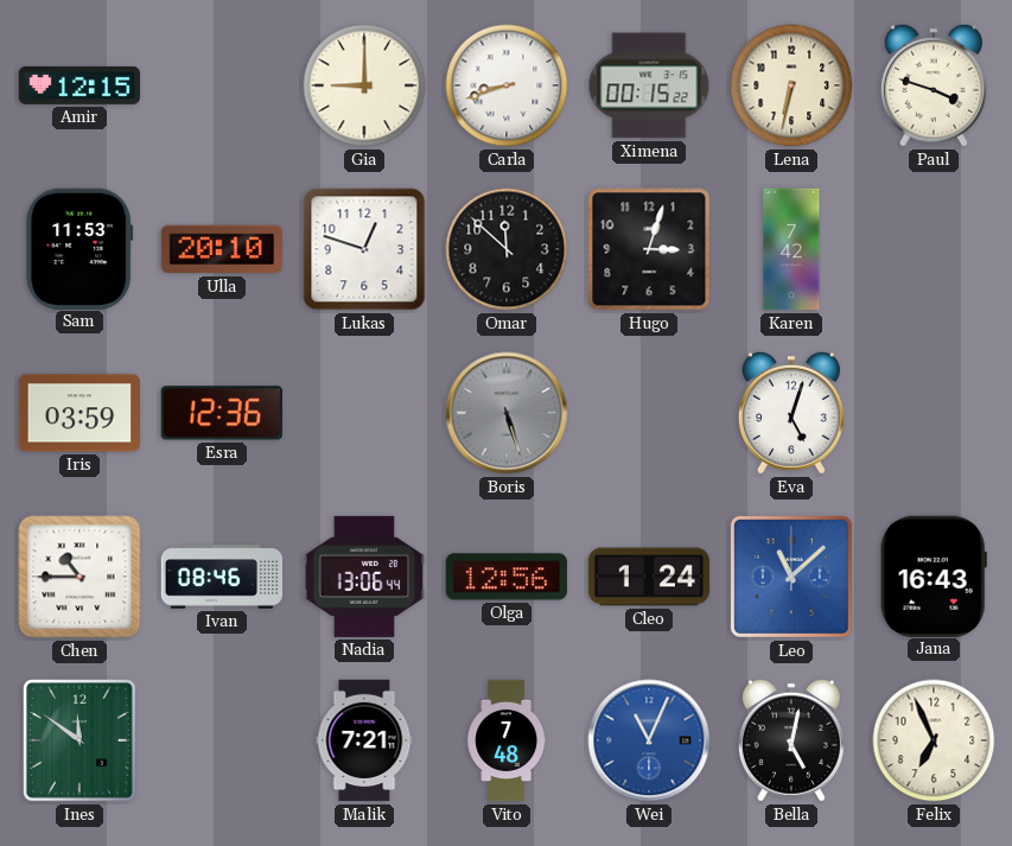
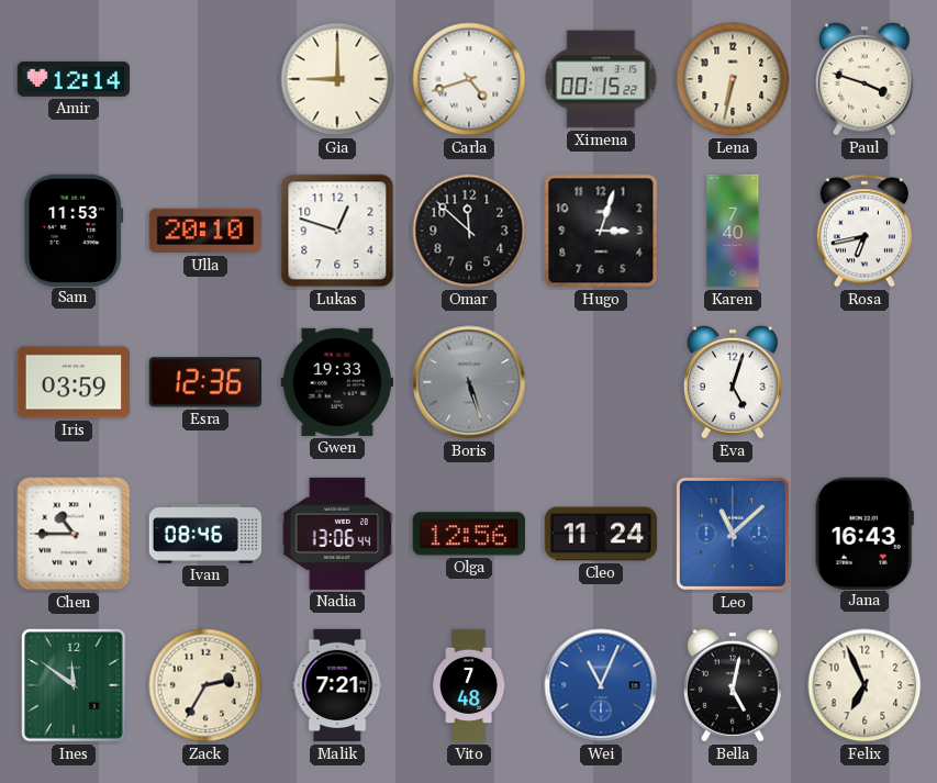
Amir: 12:15 -> 12:14 (74, 79)
Carla: 8:42 -> 4:42 (469, 79)
Karen: 7:42 -> 7:40 (733, 231)
Rosa: none -> 6:43 (865, 231)
Gwen: none -> 19:33 (336, 382)
Cleo: 1:24 -> 11:24 (601, 534)
Zack: none -> 2:35 (205, 685)
